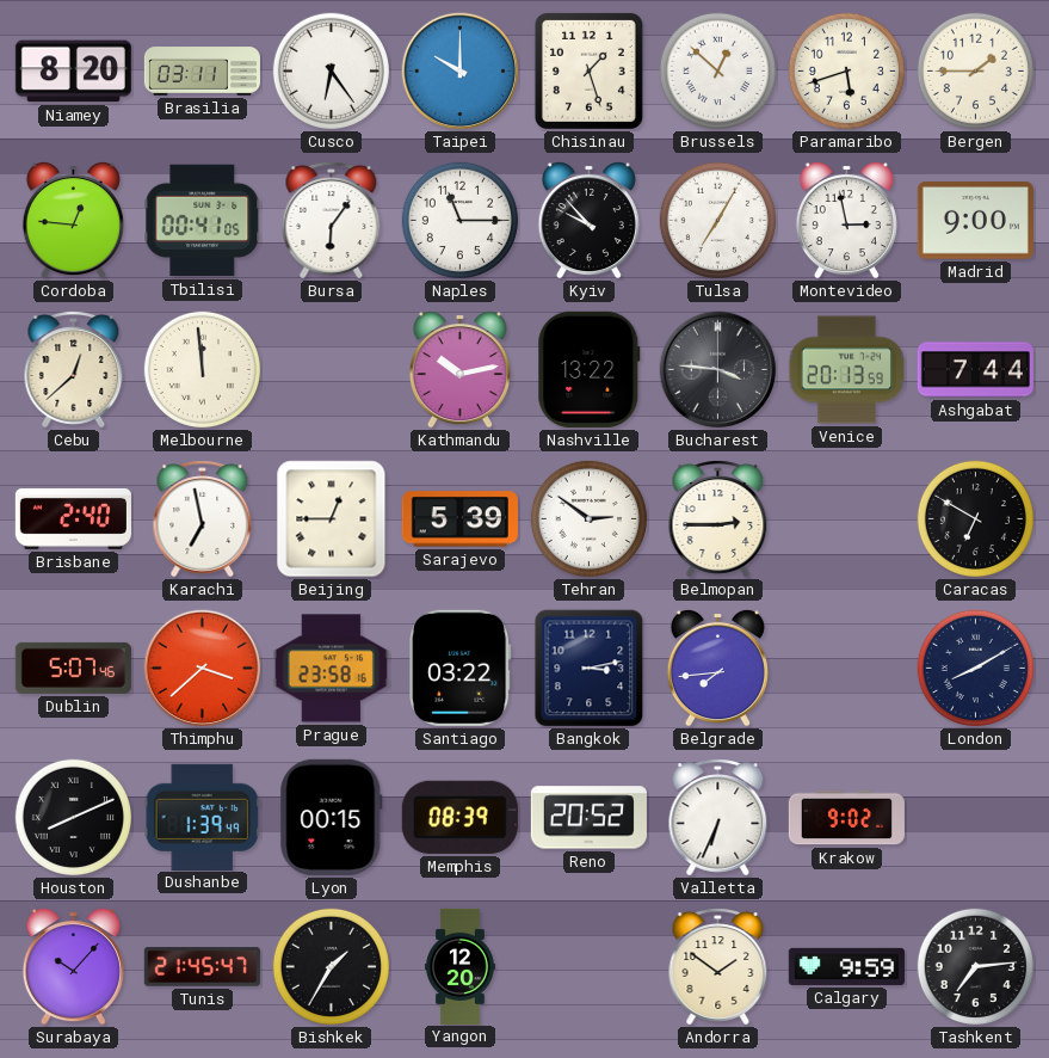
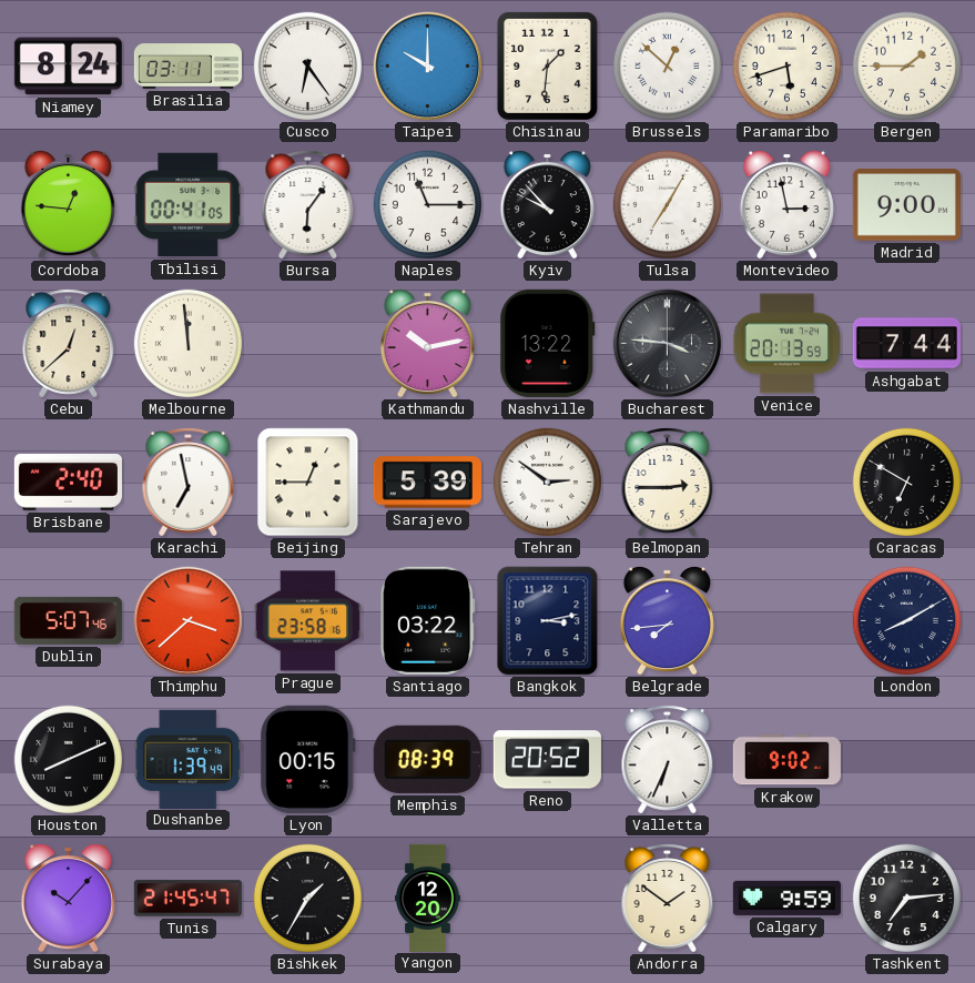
Niamey: 8:20 -> 8:24 (68, 67)
Chisinau: 1:27 -> 1:31 (547, 65)
